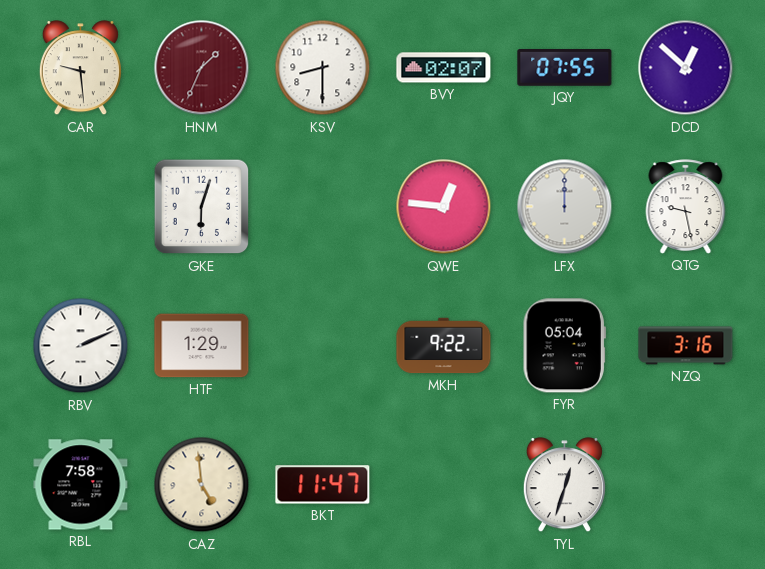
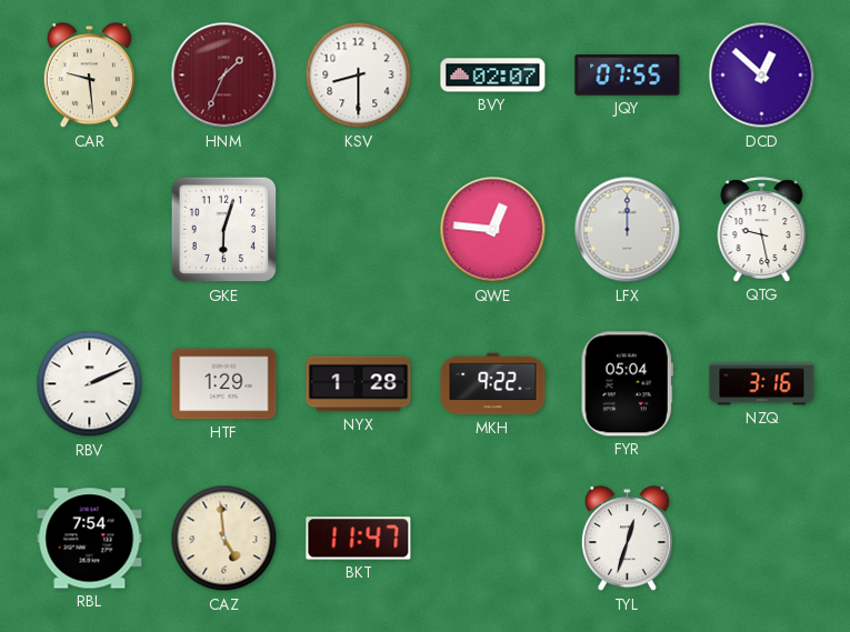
NYX: none -> 1:28 (359, 384)
RBL: 7:58 -> 7:54 (90, 539)
